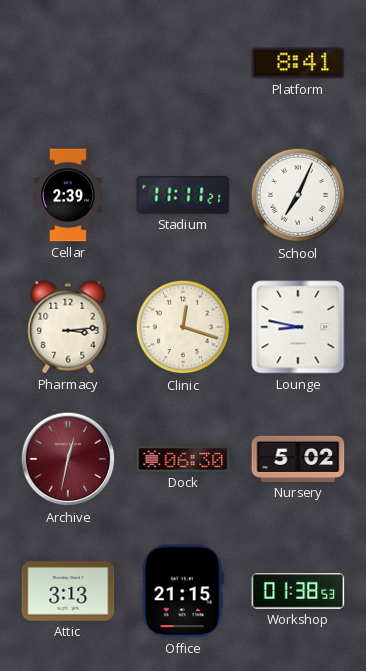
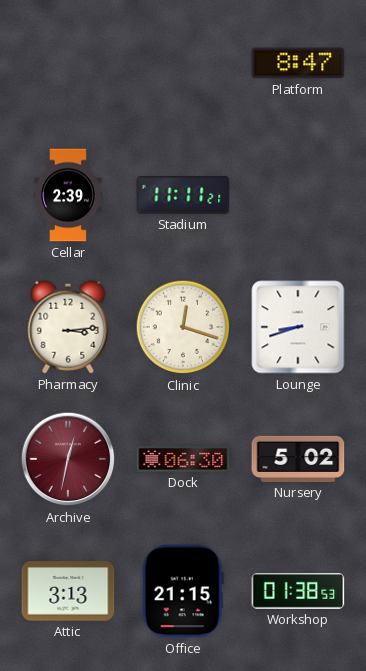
Platform: 8:41 -> 8:47 (298, 63)
School: 7:04 -> none (298, 195)
Lounge: 8:47 -> 8:42 (298, 327)
